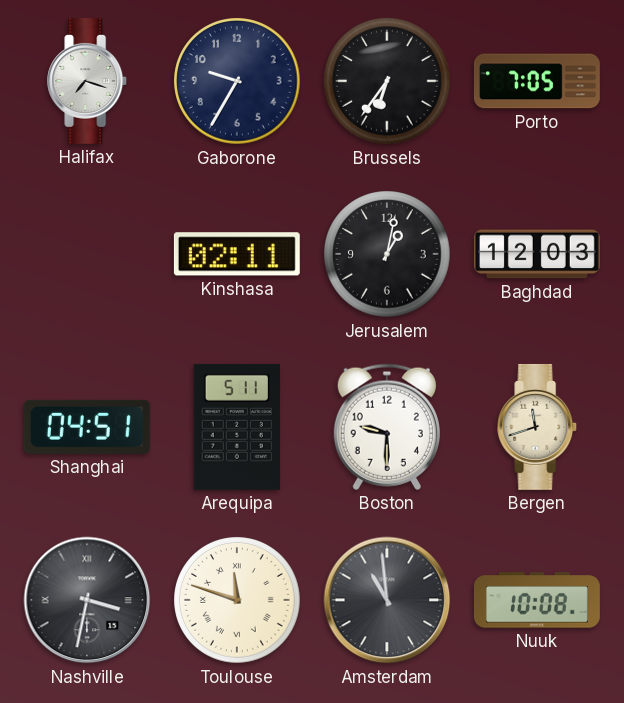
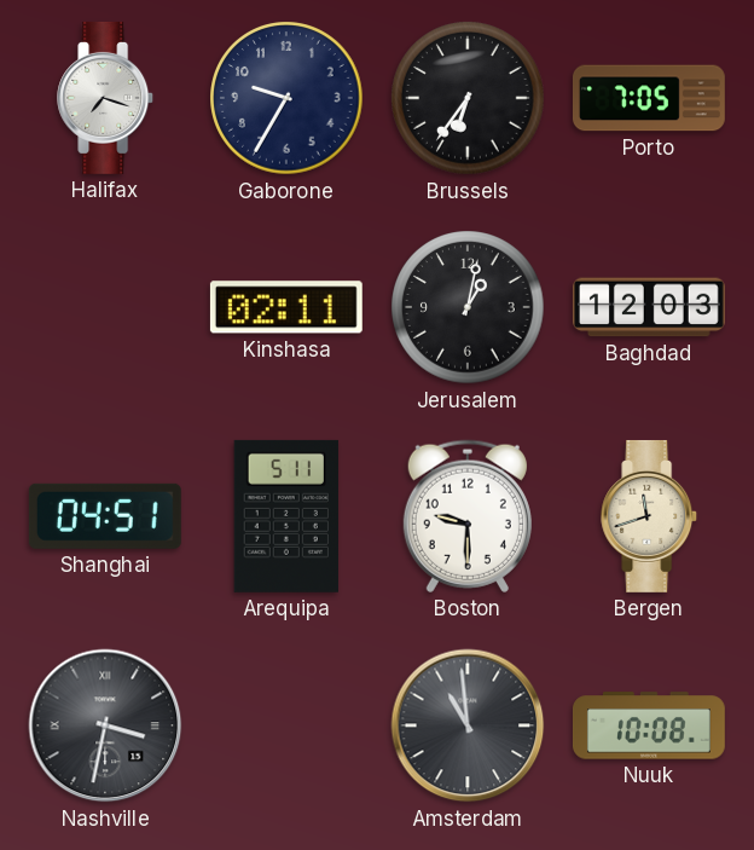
Toulouse: 11:48 -> none (237, 600)
